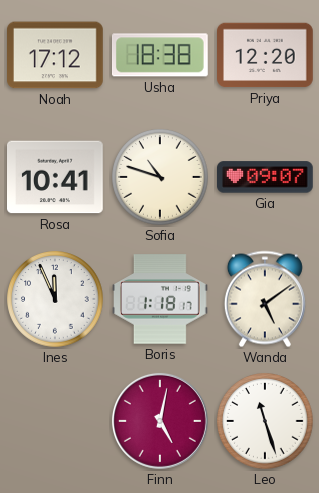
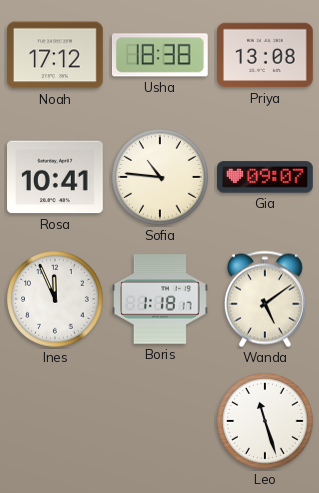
Priya: 12:20 -> 13:08 (266, 55)
Sofia: 10:48 -> 10:46 (160, 177)
Finn: 5:02 -> none (160, 421)
